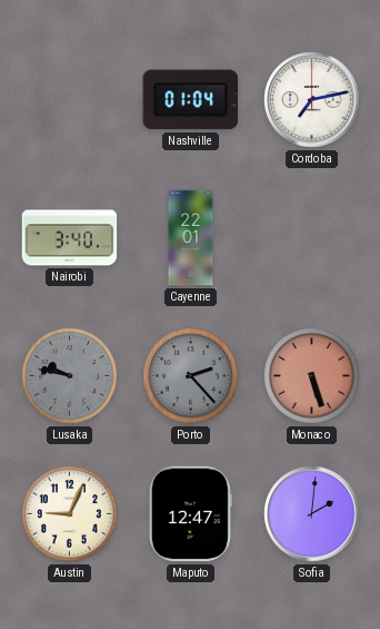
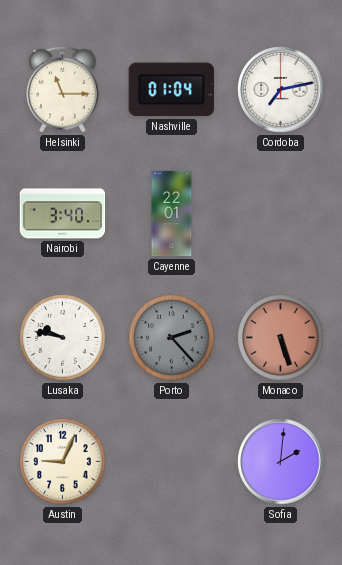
Helsinki: none -> 11:15 (63, 89)
Lusaka dial: grey -> white (63, 338)
Maputo: 12:47 -> none (190, 514)
